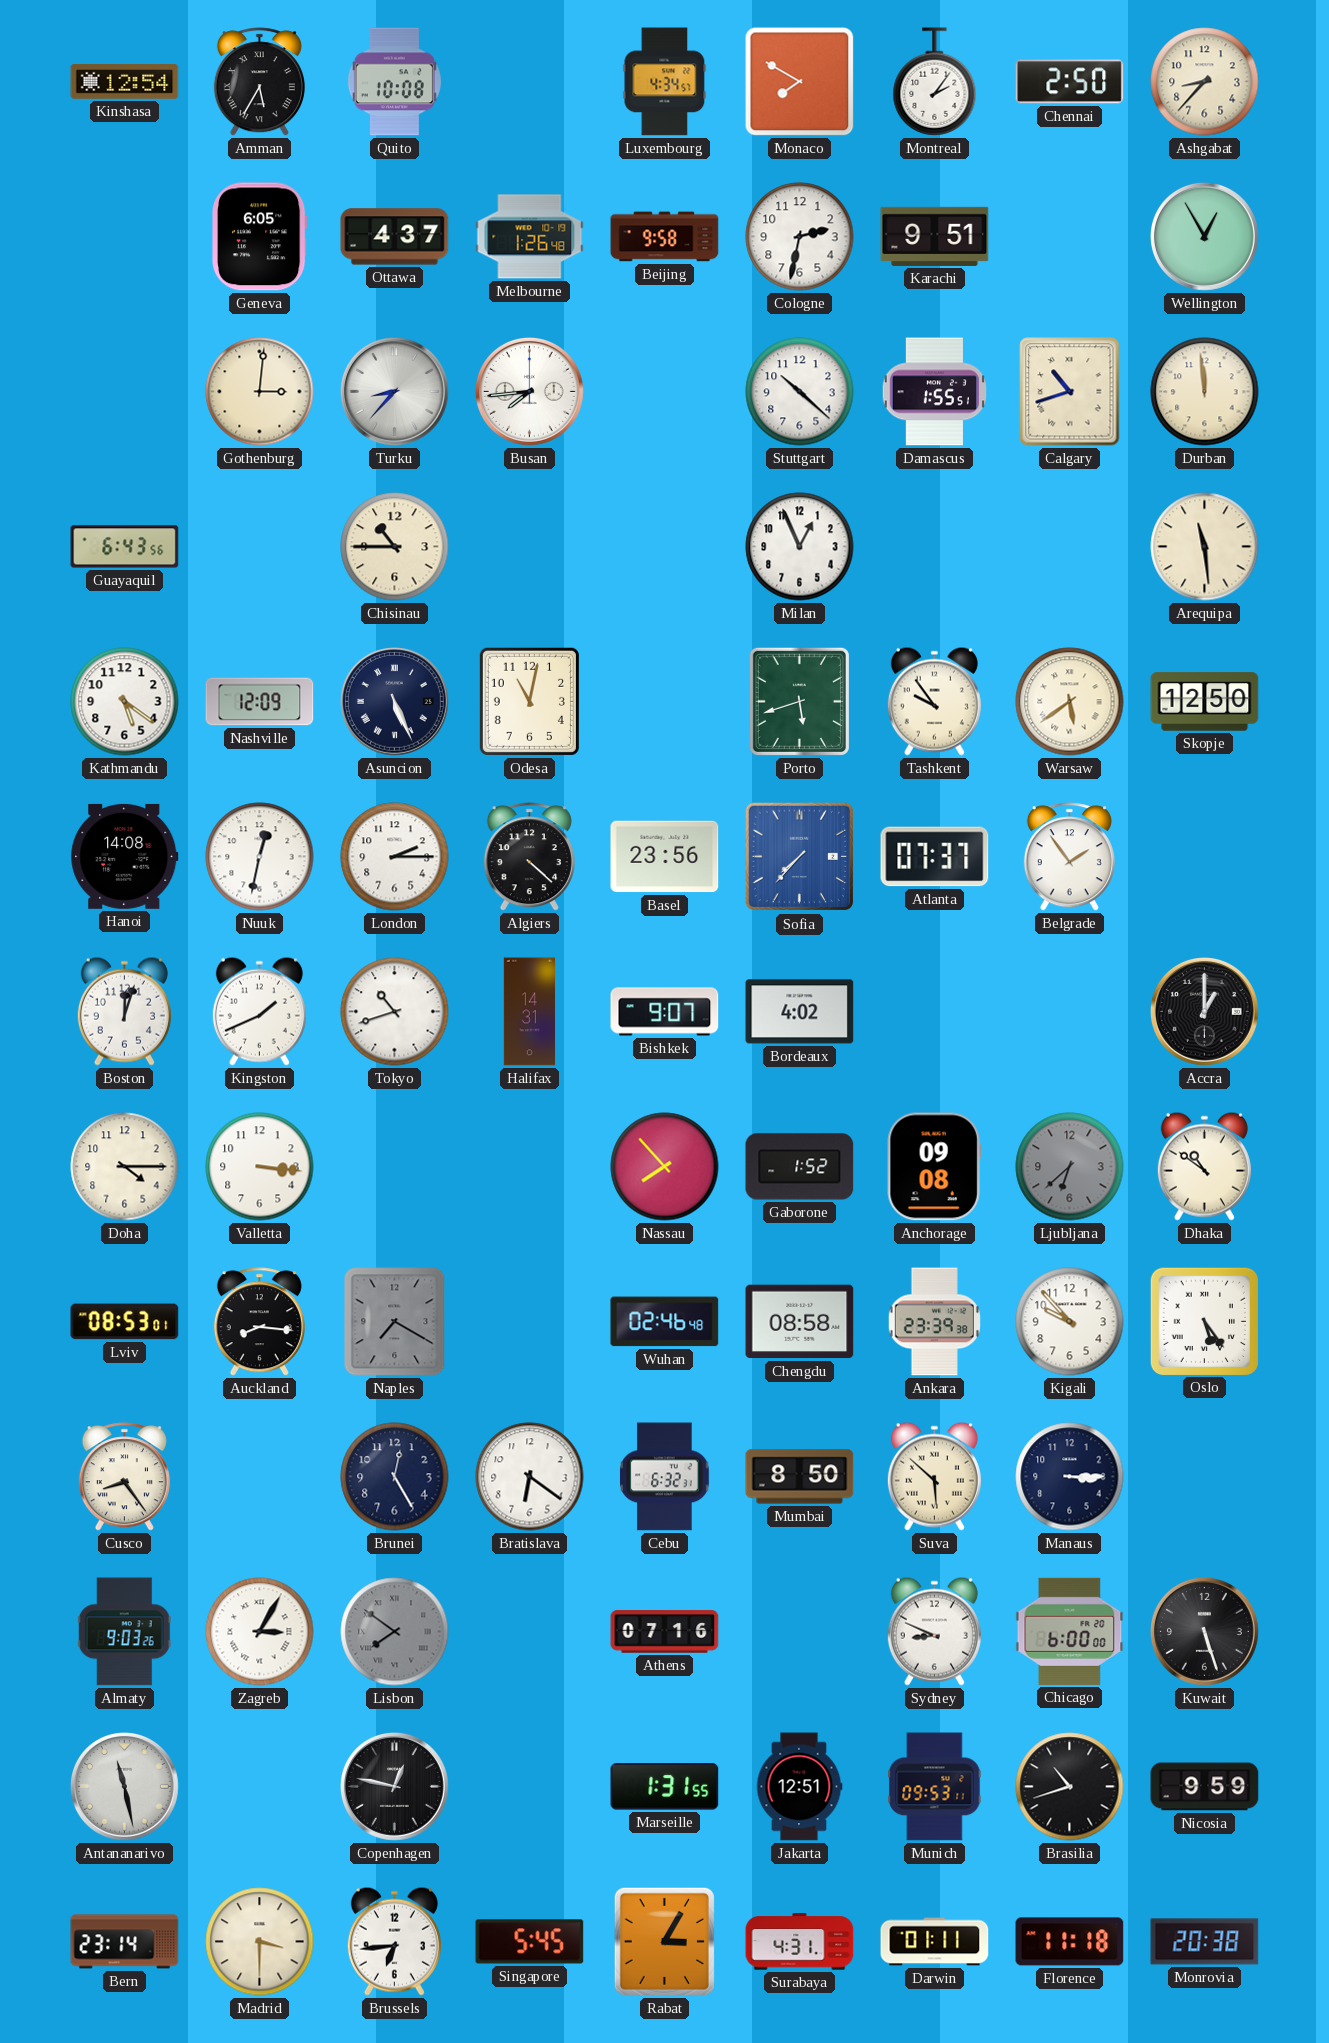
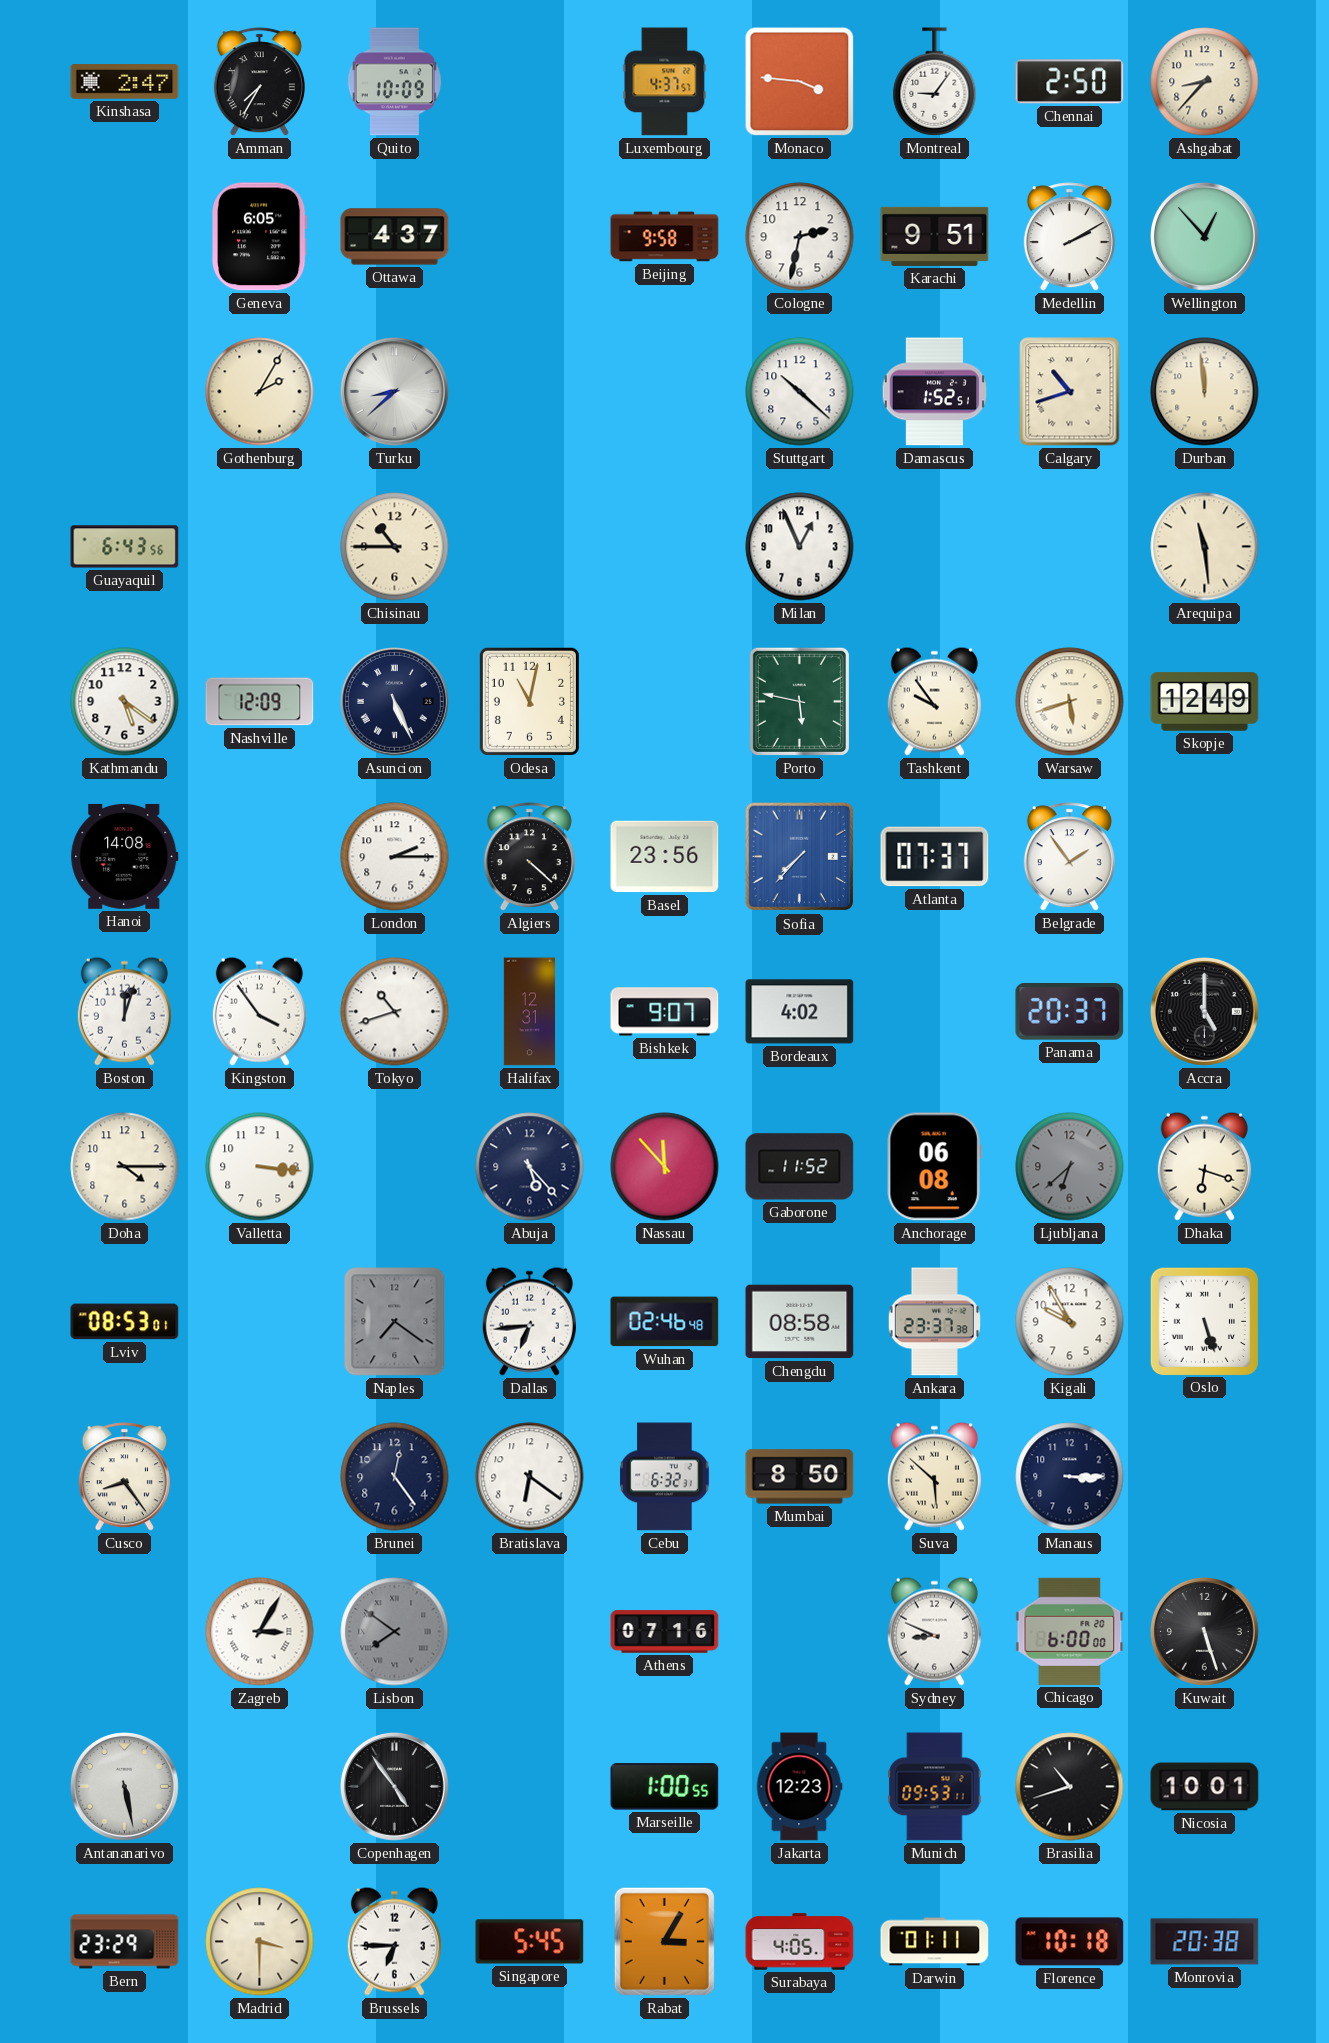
Kinshasa: 12:54 -> 2:47 (125, 82)
Amman: 5:35 -> 7:35 (259, 82)
Quito: 10:08 -> 10:09 (394, 82)
Luxembourg: 4:34 -> 4:37 (665, 82)
Monaco: 7:50 -> 3:46 (800, 82)
Montreal: 2:06 -> 9:06 (935, 82)
Melbourne: 1:26 -> none (530, 237)
Medellin: none -> 2:10 (1069, 237)
Wellington: 12:55 -> 12:53 (1204, 236)
Gothenburg: 3:01 -> 2:05 (260, 392)
Turku: 8:37 -> 8:38 (394, 391)
Busan: 7:44 -> none (529, 391)
Damascus: 1:55 -> 1:52 (934, 392)
Porto: 5:42 -> 5:47 (799, 701)
Warsaw: 5:39 -> 5:42 (1070, 702)
Skopje: 12:50 -> 12:49 (1205, 702)
Nuuk: 12:32 -> none (260, 857)
Kingston: 1:41 -> 3:54 (259, 1011)
Halifax: 14:31 -> 12:31 (530, 1012)
Panama: none -> 20:37 (1070, 1011)
Accra: 1:00 -> 5:00 (1204, 1011)
Abuja: none -> 5:23 (530, 1167)
Nassau: 7:53 -> 11:53 (665, 1167)
Gaborone: 1:52 -> 11:52 (800, 1167)
Anchorage: 09:08 -> 06:08 (934, 1167)
Dhaka: 10:51 -> 6:18 (1204, 1166)
Auckland: 8:16 -> none (259, 1322)
Naples: 7:20 -> 7:21 (395, 1322)
Dallas: none -> 6:44 (529, 1321)
Ankara: 23:39 -> 23:37 (934, 1322)
Kigali: 9:53 -> 9:55 (1070, 1322)
Oslo: 5:24 -> 5:27 (1204, 1321)
Brunei: 12:25 -> 12:24 (395, 1477)
Almaty: 9:03 -> none (124, 1632)
Antananarivo: 11:28 -> 5:28 (124, 1786)
Copenhagen: 12:47 -> 4:54 (394, 1786)
Marseille: 1:31 -> 1:00 (665, 1787)
Jakarta: 12:51 -> 12:23 (799, 1787)
Nicosia: 9:59 -> 10:01 (1205, 1787)
Bern: 23:14 -> 23:29 (125, 1942)
Brussels: 6:44 -> 6:45 (394, 1941)
Surabaya: 4:31 -> 4:05 (800, 1942)
Florence: 11:18 -> 10:18 (1070, 1942)
